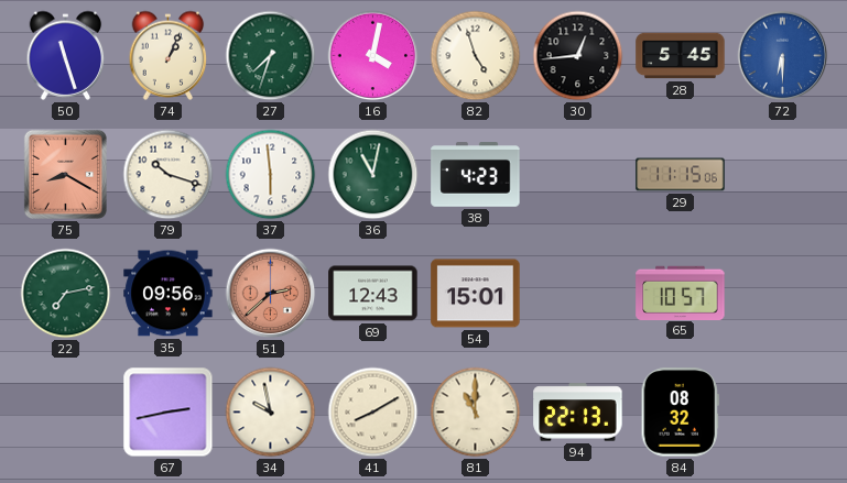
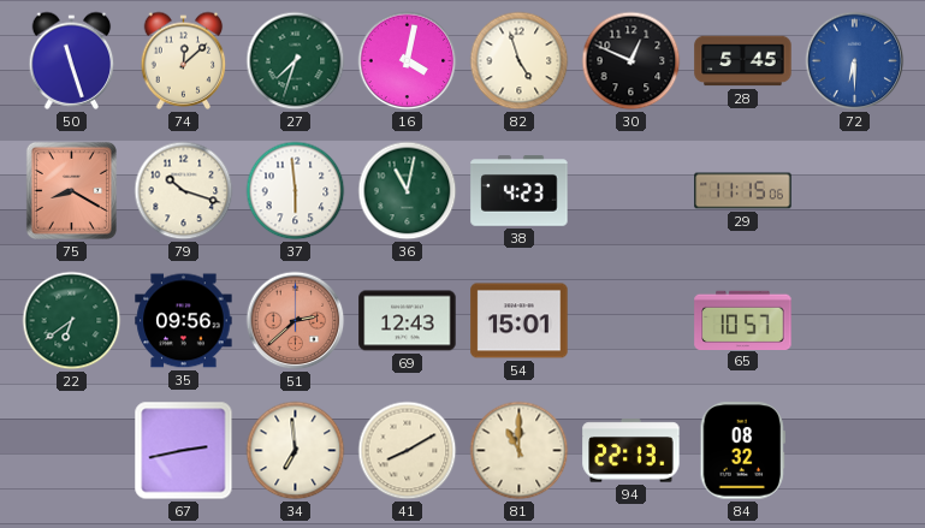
74: 1:04 -> 12:08 (184, 60)
30: 12:44 -> 12:49 (632, 61)
22: 7:13 -> 6:39 (72, 321)
34: 9:58 -> 6:59 (296, 451)
